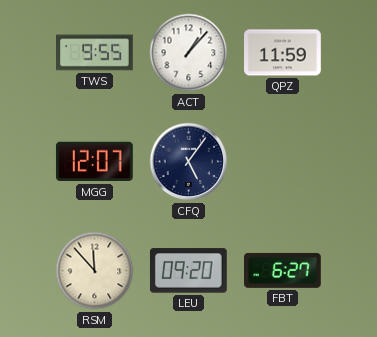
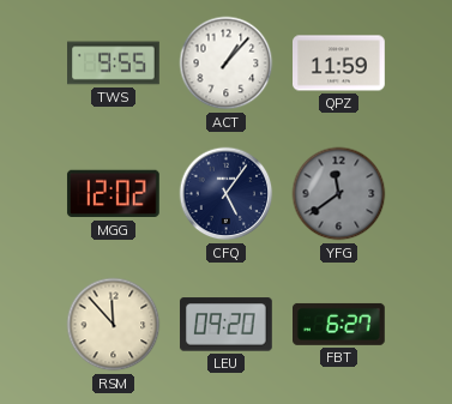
MGG: 12:07 -> 12:02 (113, 194)
YFG: none -> 11:39 (339, 194)
